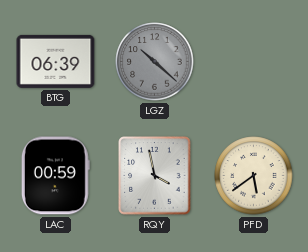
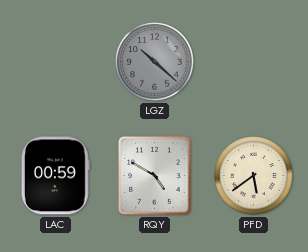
BTG: 06:39 -> none (56, 61)
RQY: 3:58 -> 4:50 (155, 176)
